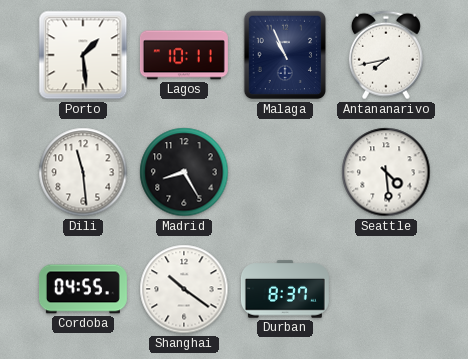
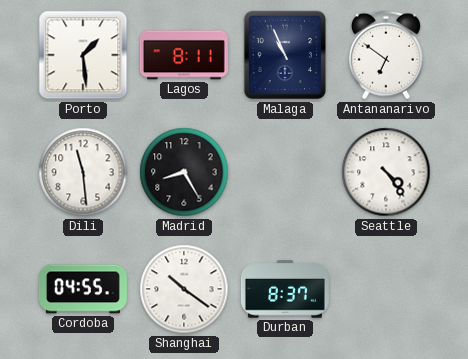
Lagos: 10:11 -> 8:11 (184, 55)
Antananarivo: 7:43 -> 6:51 (386, 55)
Seattle: 4:29 -> 4:24 (386, 172)
